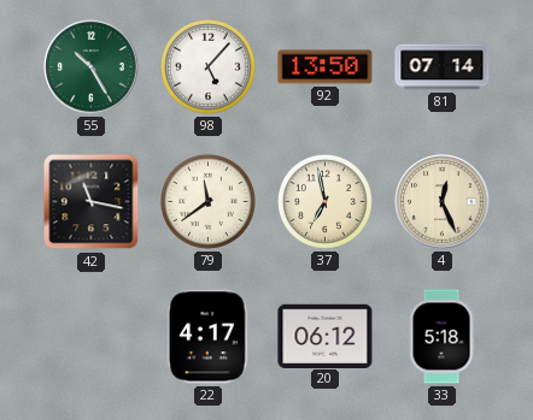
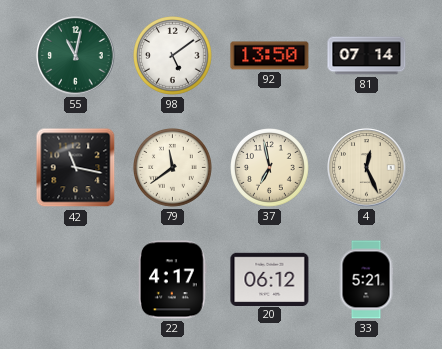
55: 10:25 -> 11:02 (76, 56)
98: 5:07 -> 5:09 (173, 56)
33: 5:18 -> 5:21 (366, 280)
